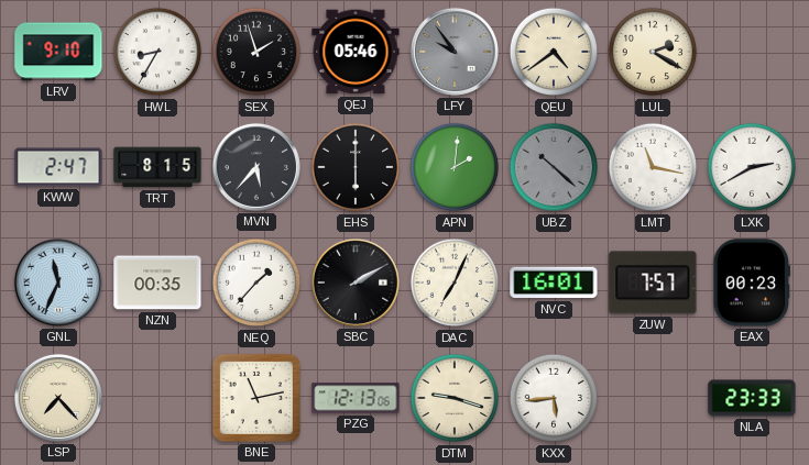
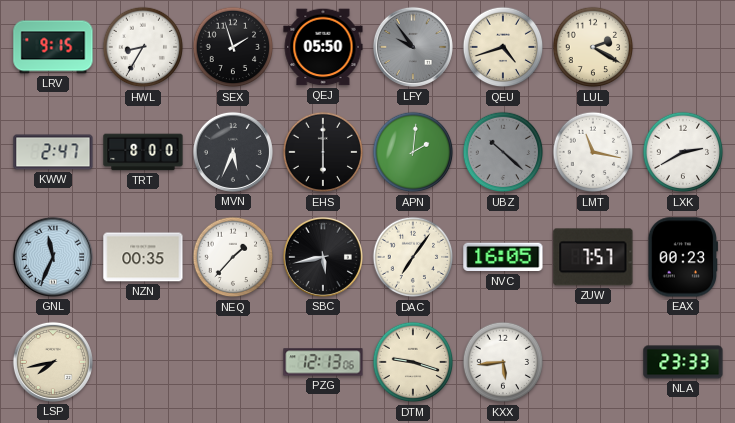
LRV: 9:10 -> 9:15 (53, 47)
QEJ: 05:46 -> 05:50 (323, 47)
QEU: 4:39 -> 4:42 (503, 47)
TRT: 8:15 -> 8:00 (143, 152)
MVN: 5:37 -> 5:34 (233, 152)
SBC: 2:10 -> 5:43 (323, 257)
DAC: 7:04 -> 7:06 (413, 257)
NVC: 16:01 -> 16:05 (503, 257)
LSP: 7:23 -> 7:43 (53, 362)
BNE: 11:13 -> none (256, 398)
